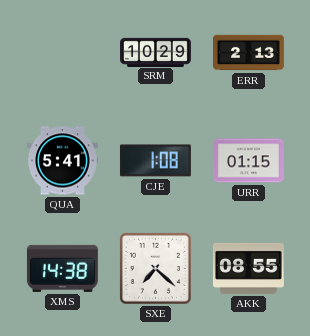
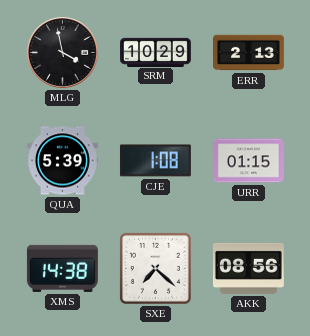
MLG: none -> 3:58 (62, 52)
QUA: 5:41 -> 5:39 (62, 161)
AKK: 08:55 -> 08:56 (248, 268)
